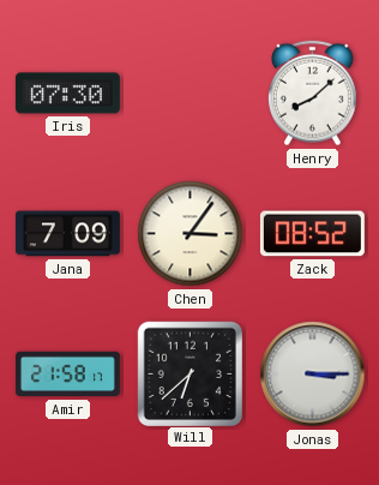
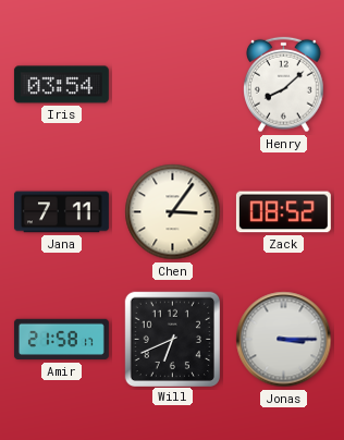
Iris: 07:30 -> 03:54 (61, 85)
Jana: 7:09 -> 7:11 (61, 212)
Will: 6:38 -> 6:41 (172, 339)
